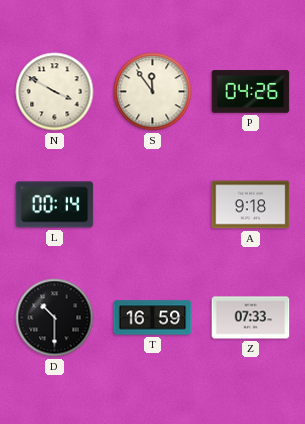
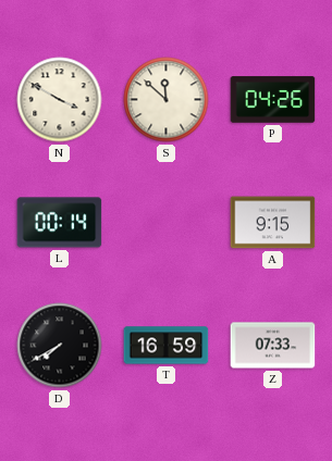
S: 11:54 -> 11:52 (167, 100)
A: 9:18 -> 9:15 (273, 223)
D: 10:30 -> 7:40 (60, 346)
